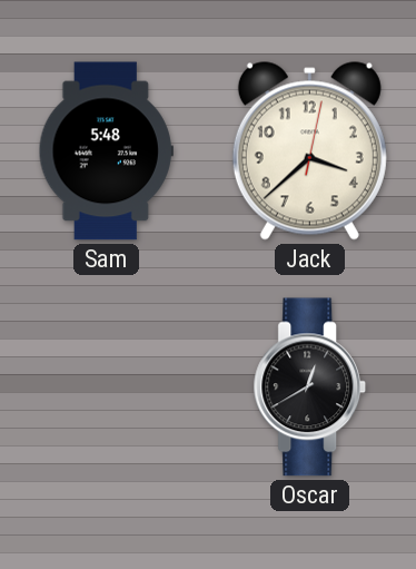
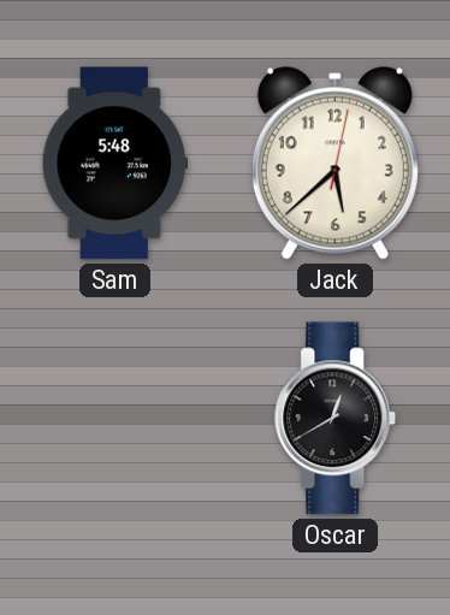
Jack: 3:38 -> 5:38 (334, 164)
